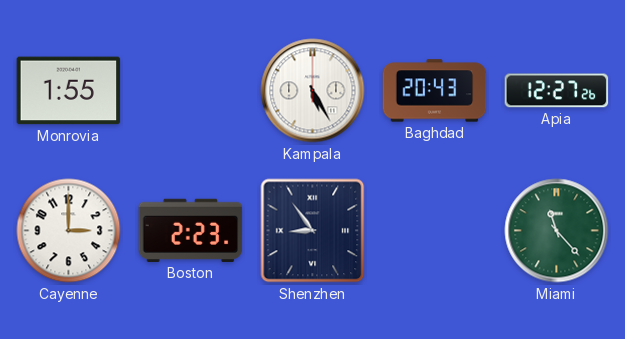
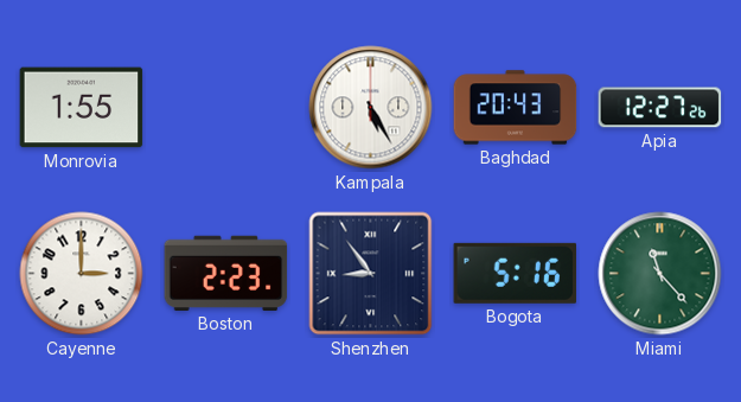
Bogota: none -> 5:16 (516, 273)
